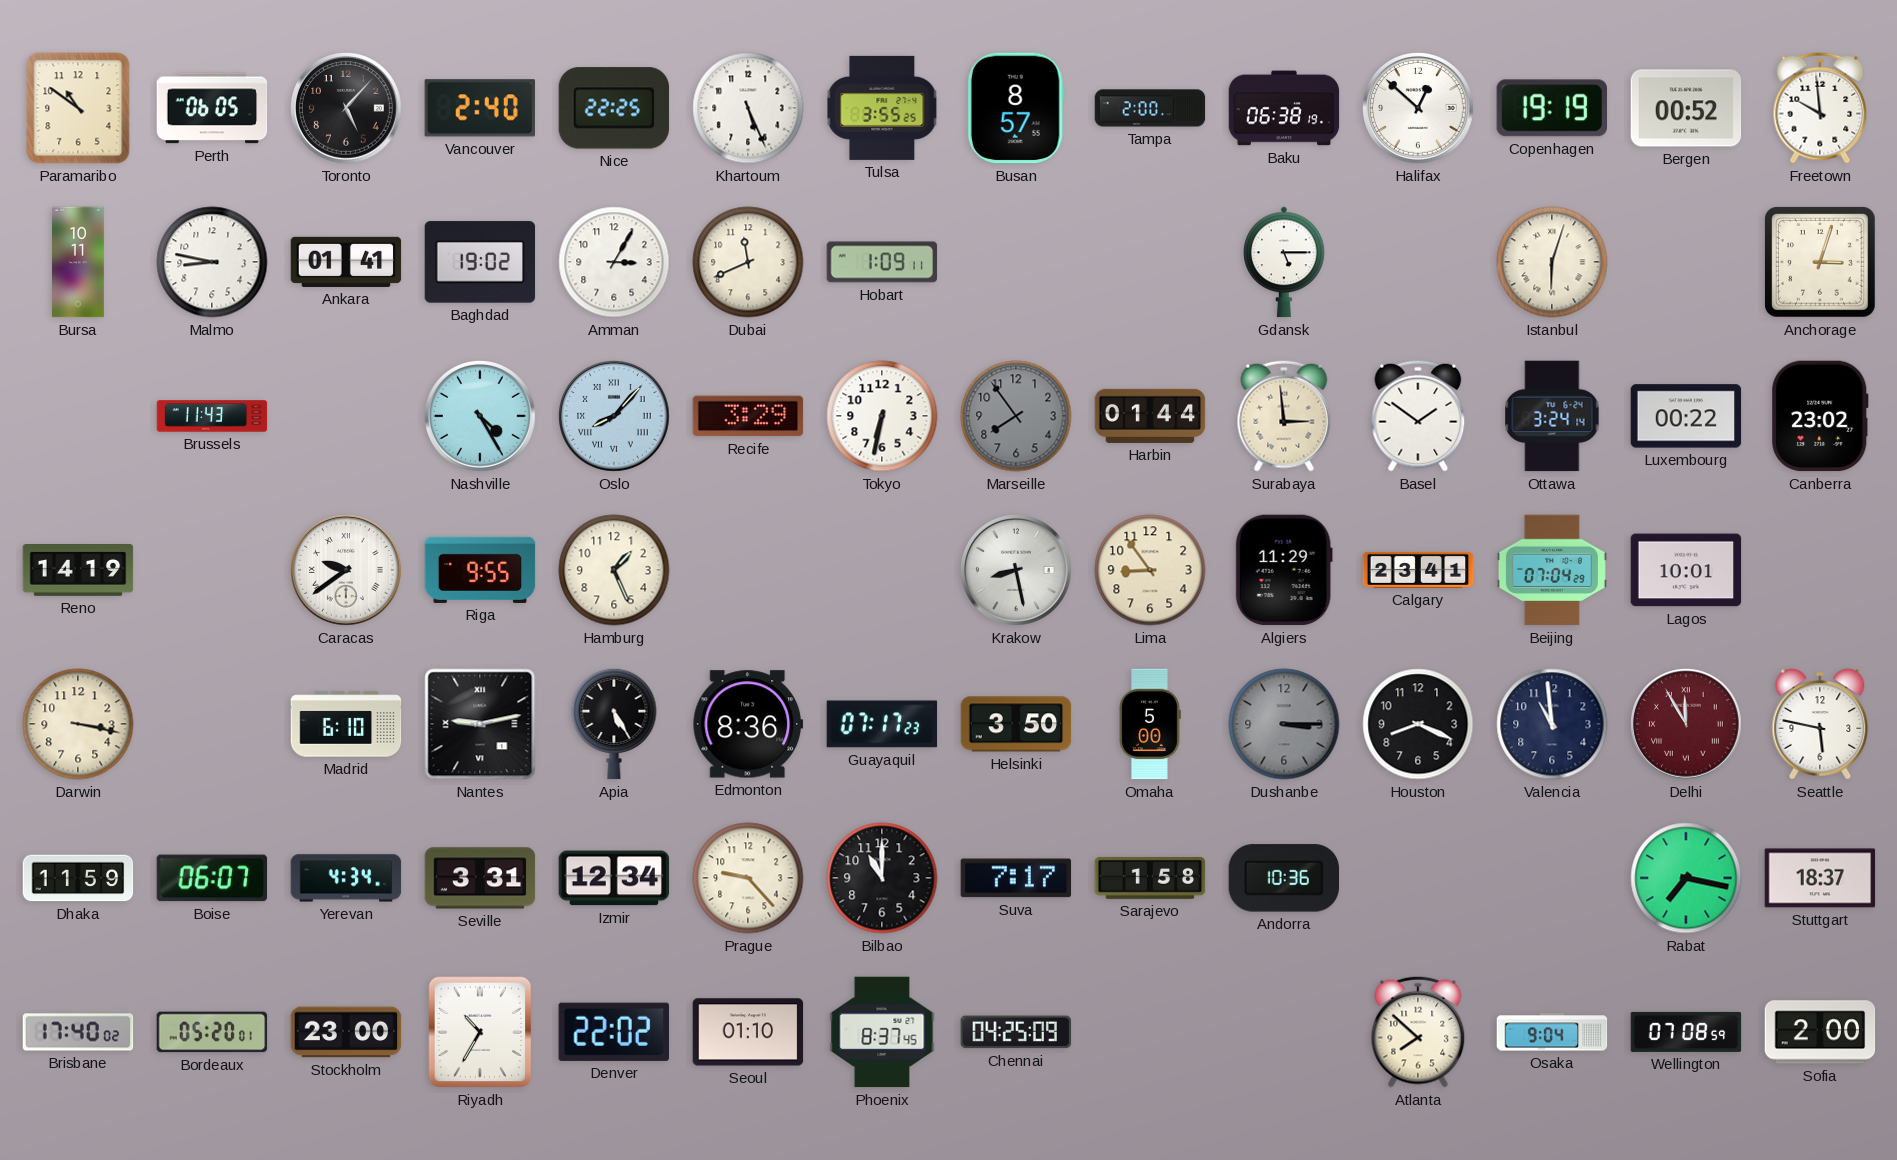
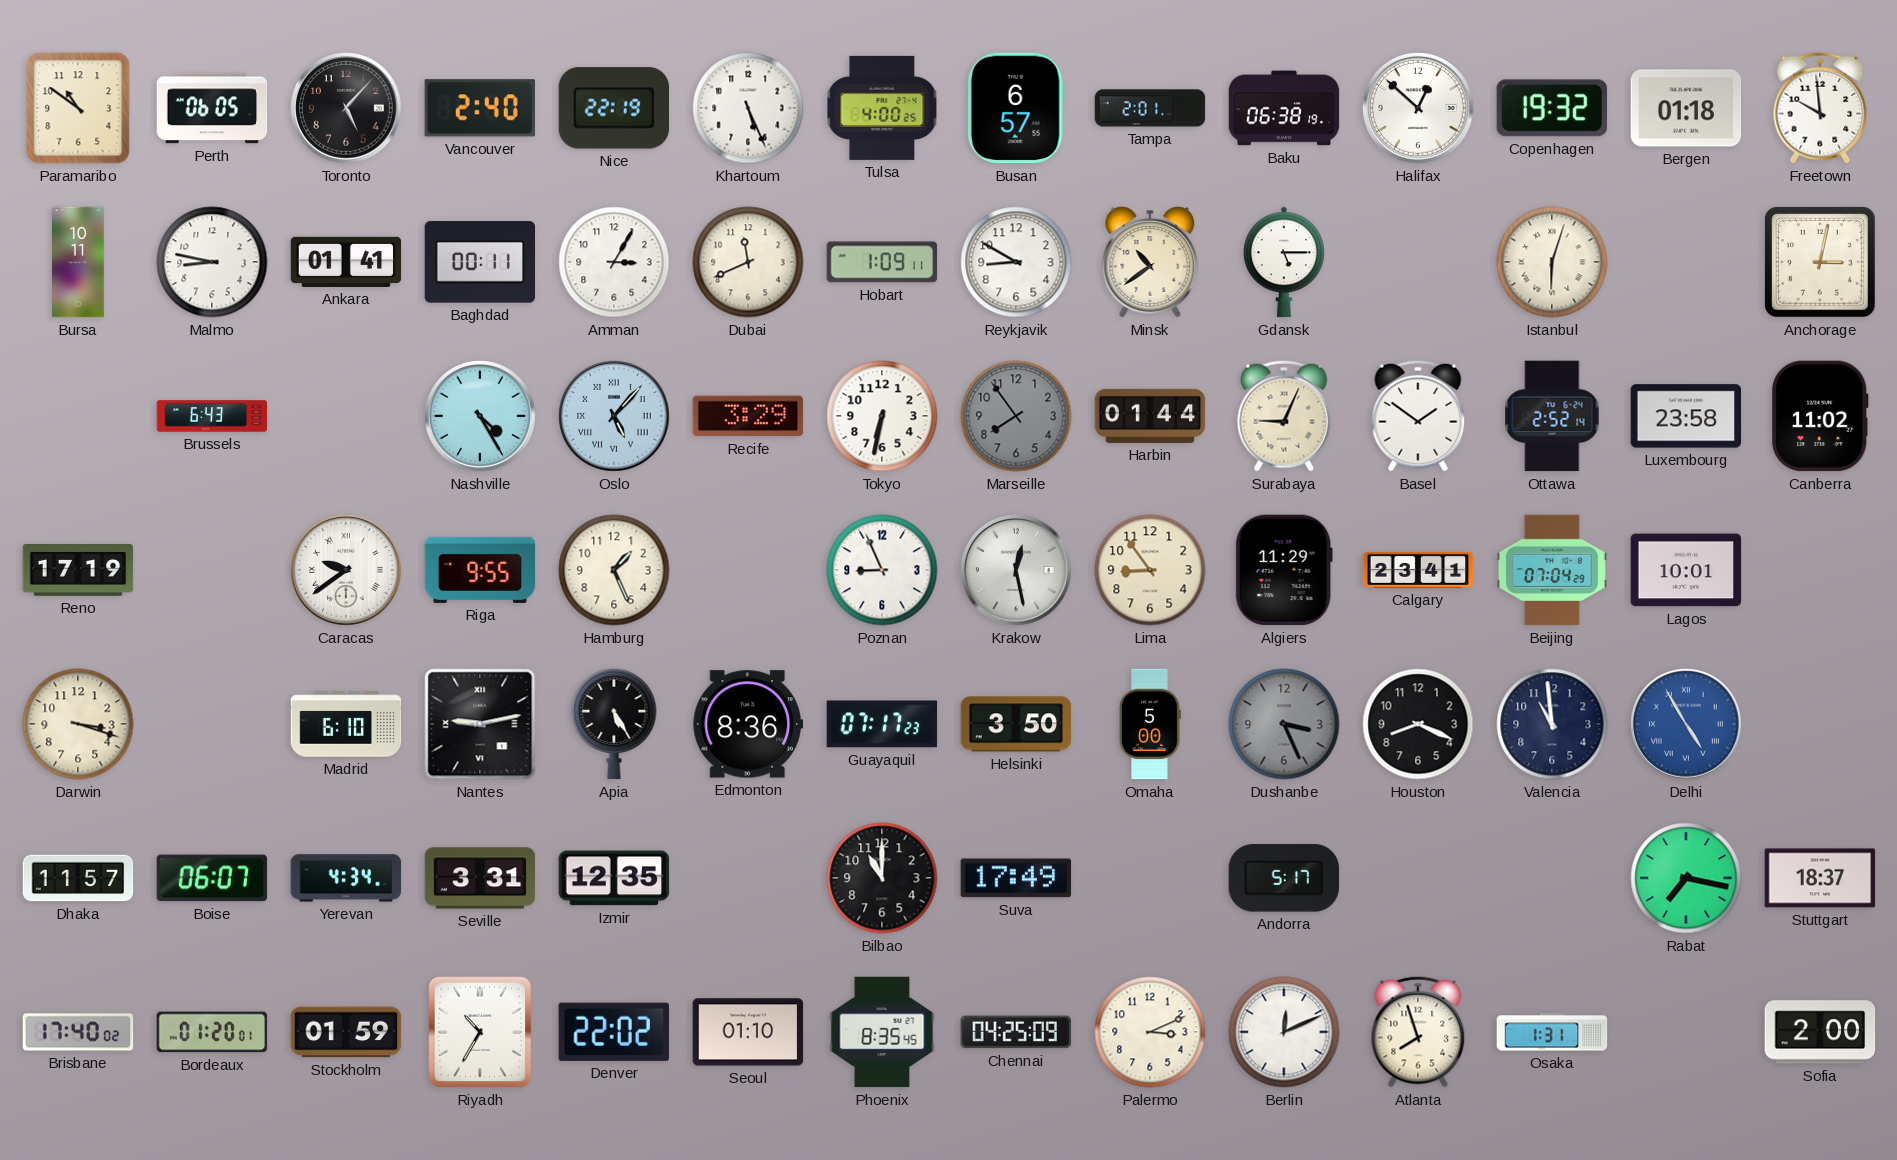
Nice: 22:25 -> 22:19 (613, 108)
Tulsa: 3:55 -> 4:00 (882, 108)
Busan: 8:57 -> 6:57 (1016, 108)
Tampa: 2:00 -> 2:01 (1150, 108)
Copenhagen: 19:19 -> 19:32 (1551, 108)
Bergen: 00:52 -> 01:18 (1686, 108)
Baghdad: 19:02 -> 00:11 (480, 262)
Reykjavik: none -> 8:50 (1016, 262)
Minsk: none -> 10:39 (1150, 262)
Anchorage: 3:03 -> 3:02 (1821, 263)
Brussels: 11:43 -> 6:43 (212, 416)
Oslo: 8:07 -> 5:07 (614, 416)
Surabaya: 2:59 -> 9:04 (1284, 416)
Ottawa: 3:24 -> 2:52 (1552, 416)
Luxembourg: 00:22 -> 23:58 (1686, 416)
Canberra: 23:02 -> 11:02 (1820, 416)
Reno: 14:19 -> 17:19 (78, 571)
Poznan: none -> 8:56 (882, 570)
Krakow: 8:28 -> 12:28 (1016, 570)
Darwin: 3:17 -> 3:18 (78, 724)
Dushanbe: 3:15 -> 3:26 (1284, 724)
Delhi: 11:55 -> 4:55 (1686, 724)
Delhi dial: burgundy -> blue (1686, 724)
Seattle: 5:47 -> none (1820, 724)
Dhaka: 11:59 -> 11:57 (78, 878)
Izmir: 12:34 -> 12:35 (614, 878)
Prague: 9:23 -> none (748, 878)
Suva: 7:17 -> 17:49 (1016, 878)
Sarajevo: 1:58 -> none (1150, 878)
Andorra: 10:36 -> 5:17 (1283, 878)
Bordeaux: 05:20 -> 01:20 (212, 1032)
Stockholm: 23:00 -> 01:59 (346, 1032)
Phoenix: 8:37 -> 8:35 (882, 1032)
Palermo: none -> 3:11 (1150, 1032)
Berlin: none -> 12:11 (1284, 1032)
Atlanta: 7:52 -> 7:57 (1418, 1032)
Osaka: 9:04 -> 1:31 (1552, 1032)
Wellington: 07:08 -> none (1686, 1032)
